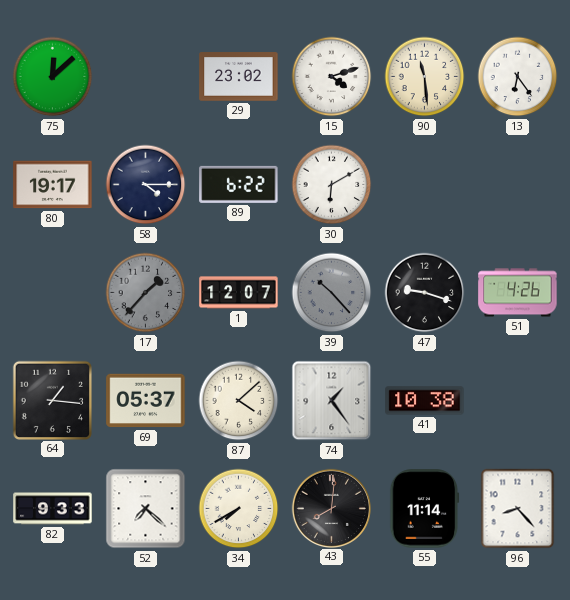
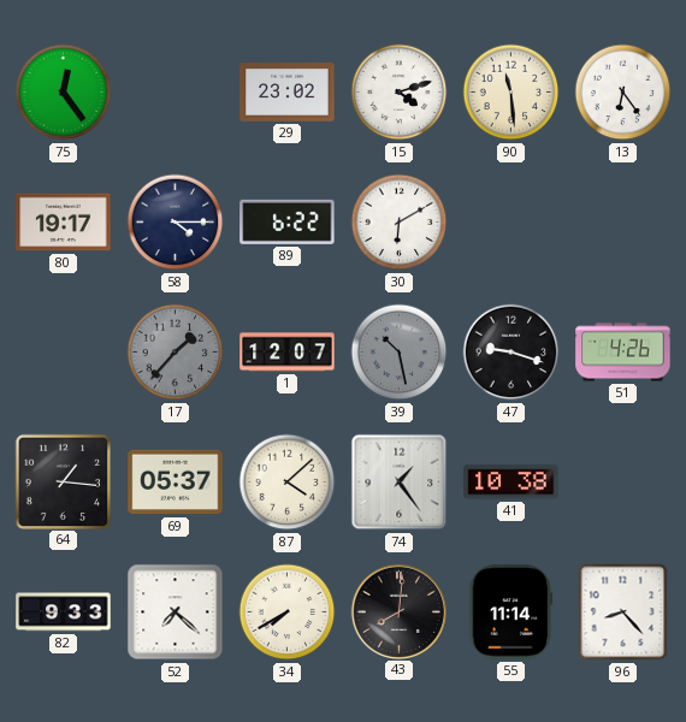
75: 12:08 -> 12:24 (64, 93)
39: 10:23 -> 10:28 (400, 353)
